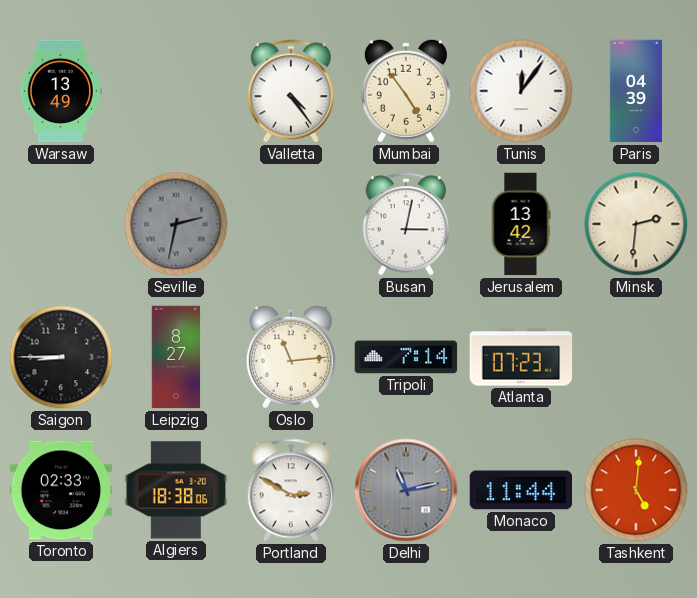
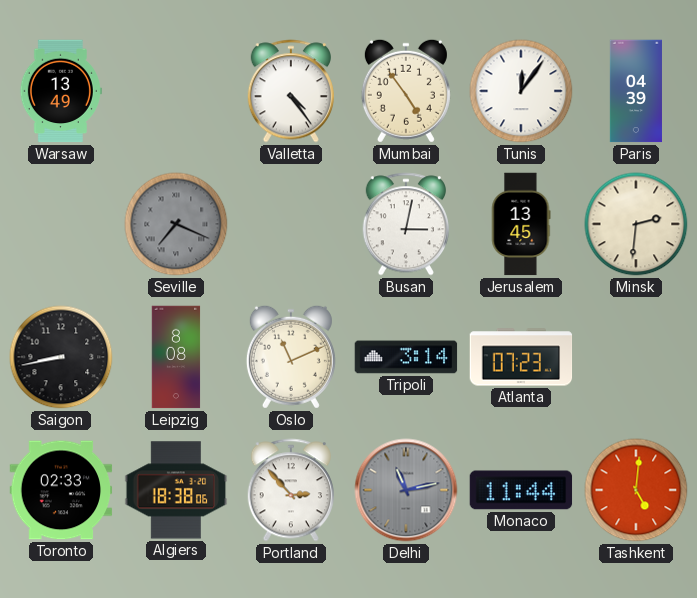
Seville: 2:32 -> 7:19 (176, 224)
Jerusalem: 13:42 -> 13:45 (521, 224)
Saigon: 8:45 -> 8:43 (61, 357)
Leipzig: 8:27 -> 8:08 (176, 357)
Oslo: 11:14 -> 11:11 (291, 357)
Tripoli: 7:14 -> 3:14 (406, 357)
Portland: 2:50 -> 2:53 (291, 490)
